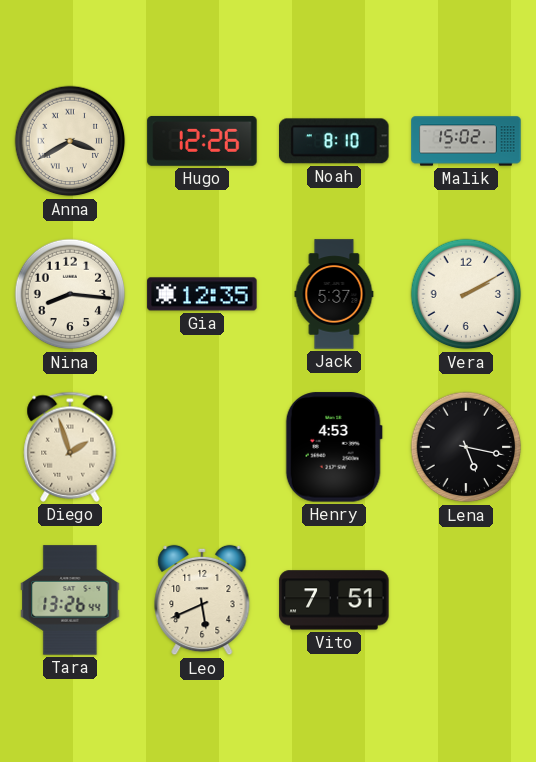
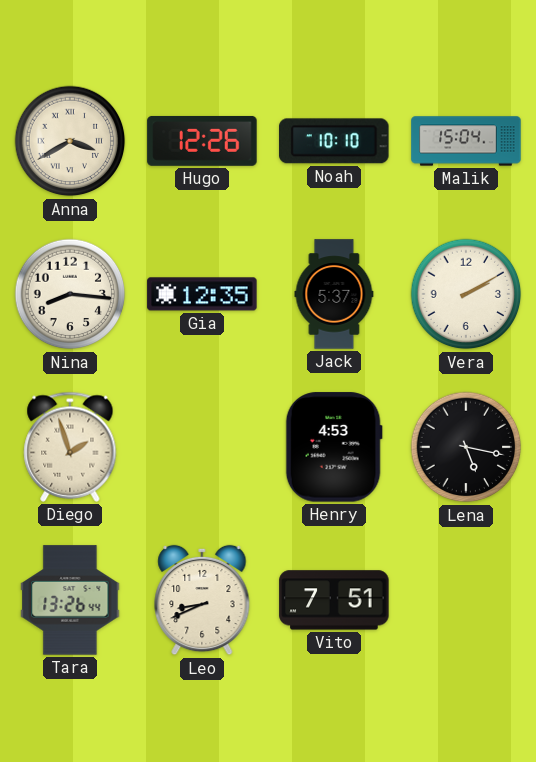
Noah: 8:10 -> 10:10 (334, 141)
Malik: 15:02 -> 15:04 (466, 141)
Leo: 5:41 -> 8:41 (202, 600)
